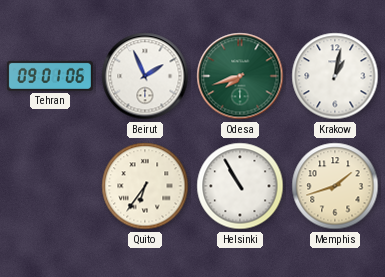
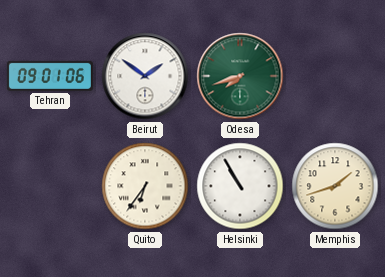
Beirut: 1:56 -> 1:51 (145, 76)
Krakow: 1:02 -> none (335, 76)
